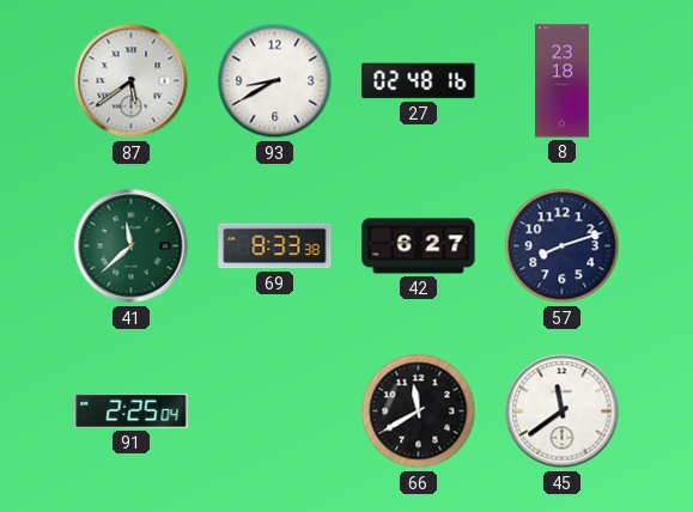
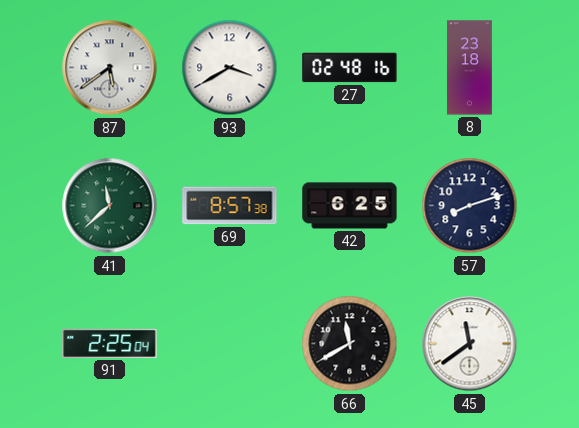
93: 8:40 -> 3:40 (230, 68)
69: 8:33 -> 8:57 (230, 206)
42: 6:27 -> 6:25 (350, 206)
